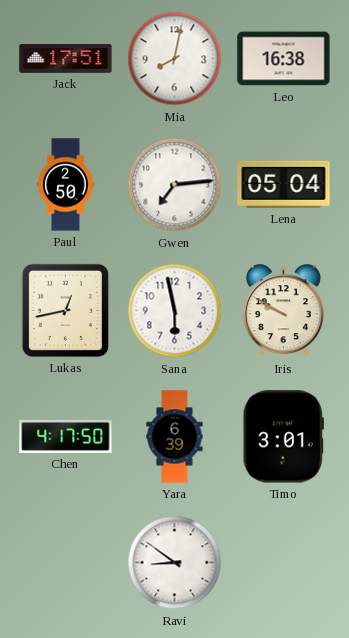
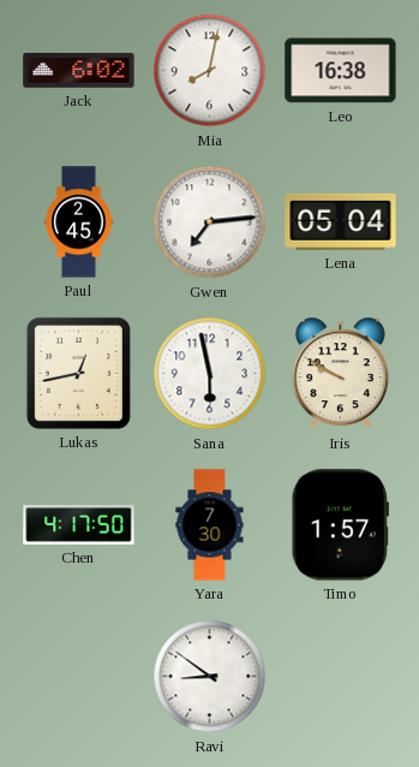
Jack: 17:51 -> 6:02 (79, 71)
Paul: 2:50 -> 2:45 (79, 222)
Yara: 6:39 -> 7:30 (210, 525)
Timo: 3:01 -> 1:57 (340, 525)
